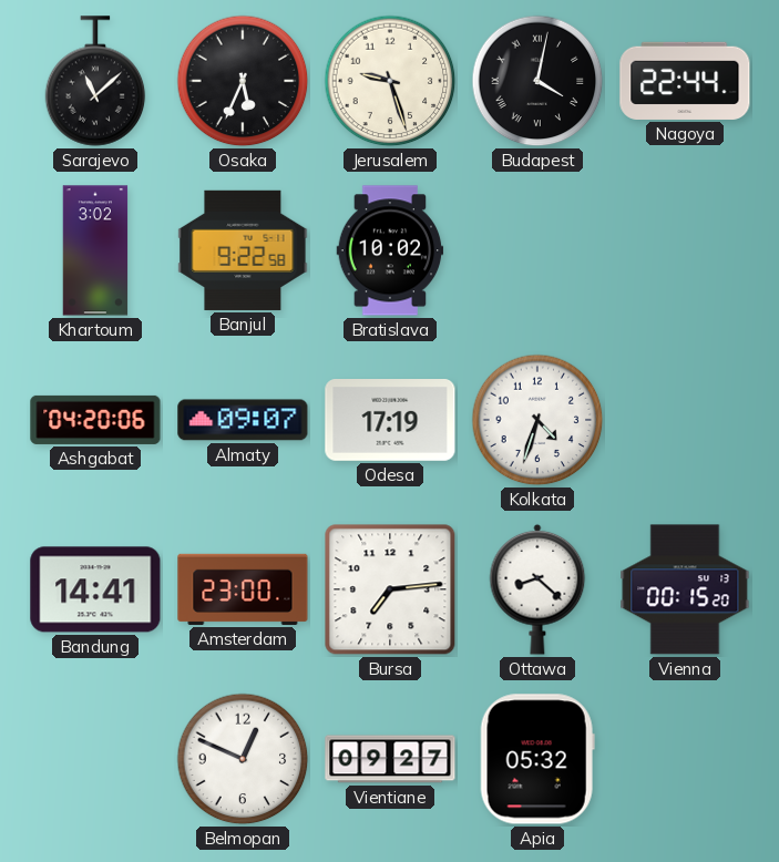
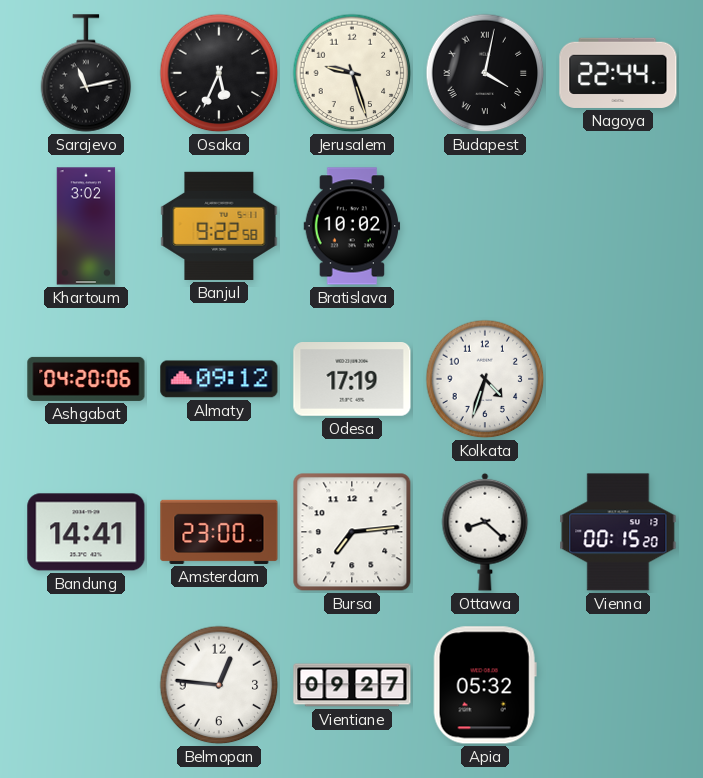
Sarajevo: 11:08 -> 11:13 (86, 73)
Almaty: 09:07 -> 09:12 (219, 379)
Belmopan: 12:49 -> 12:46 (219, 685)
